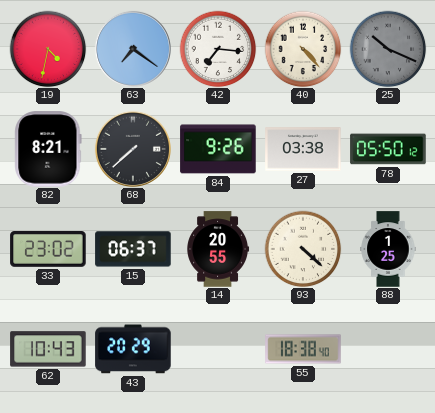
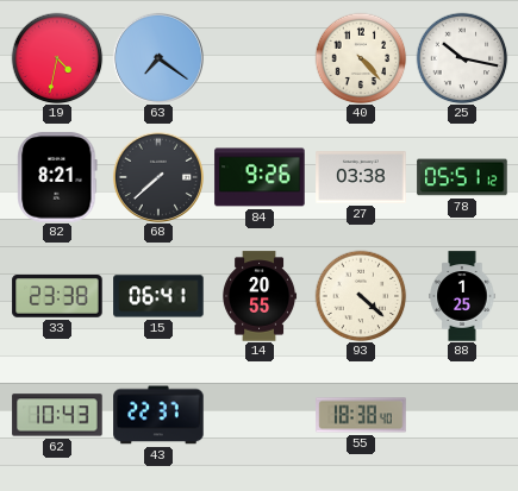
42: 7:16 -> none (218, 49)
25: 10:19 -> 10:17 (462, 58)
25 dial: grey -> white (462, 58)
78: 05:50 -> 05:51 (462, 177)
33: 23:02 -> 23:38 (57, 297)
15: 06:37 -> 06:41 (158, 296)
43: 20:29 -> 22:37 (158, 415)
